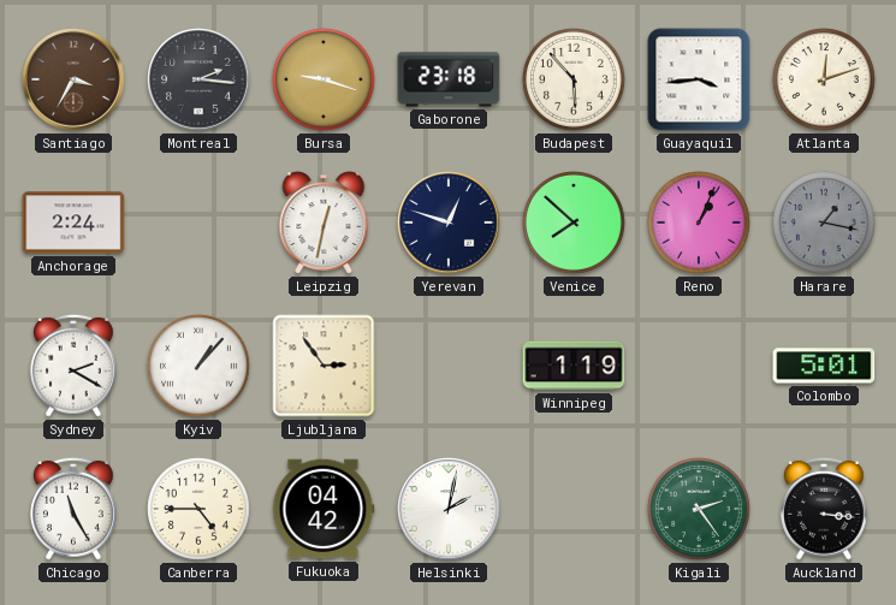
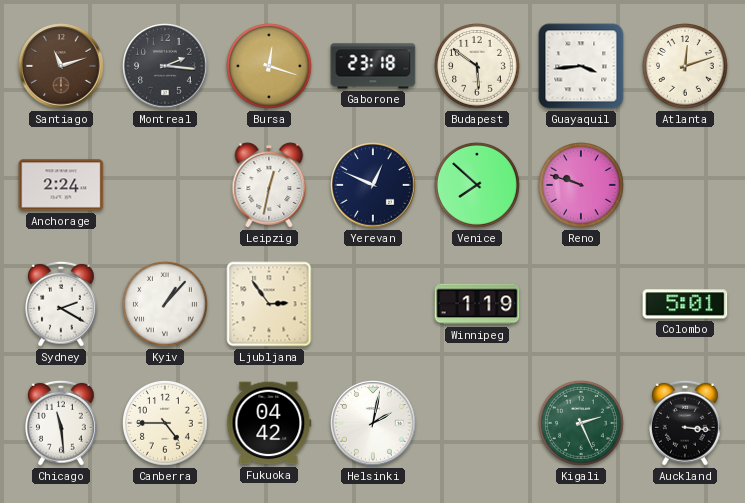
Santiago: 3:35 -> 11:12 (61, 66)
Bursa: 9:18 -> 12:18 (270, 67)
Budapest: 5:53 -> 5:51 (478, 67)
Yerevan: 12:48 -> 12:49 (373, 185)
Reno: 1:04 -> 9:48 (582, 186)
Harare: 1:17 -> none (825, 224)
Chicago: 11:25 -> 11:29 (62, 423)
Kigali: 2:24 -> 2:26 (582, 424)
